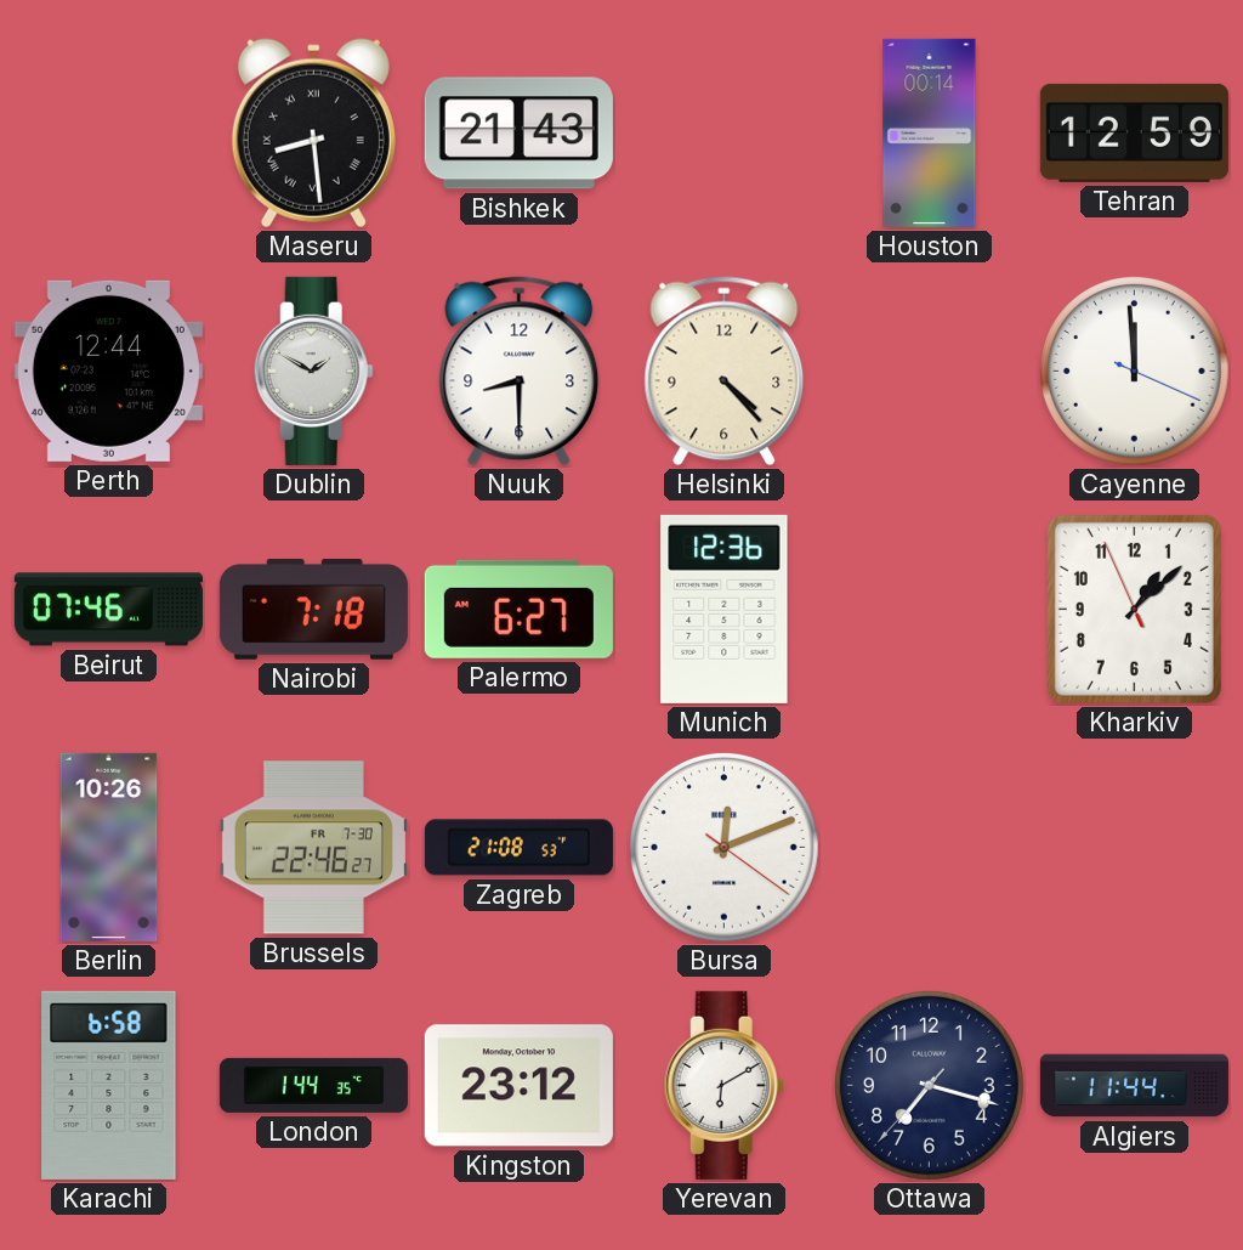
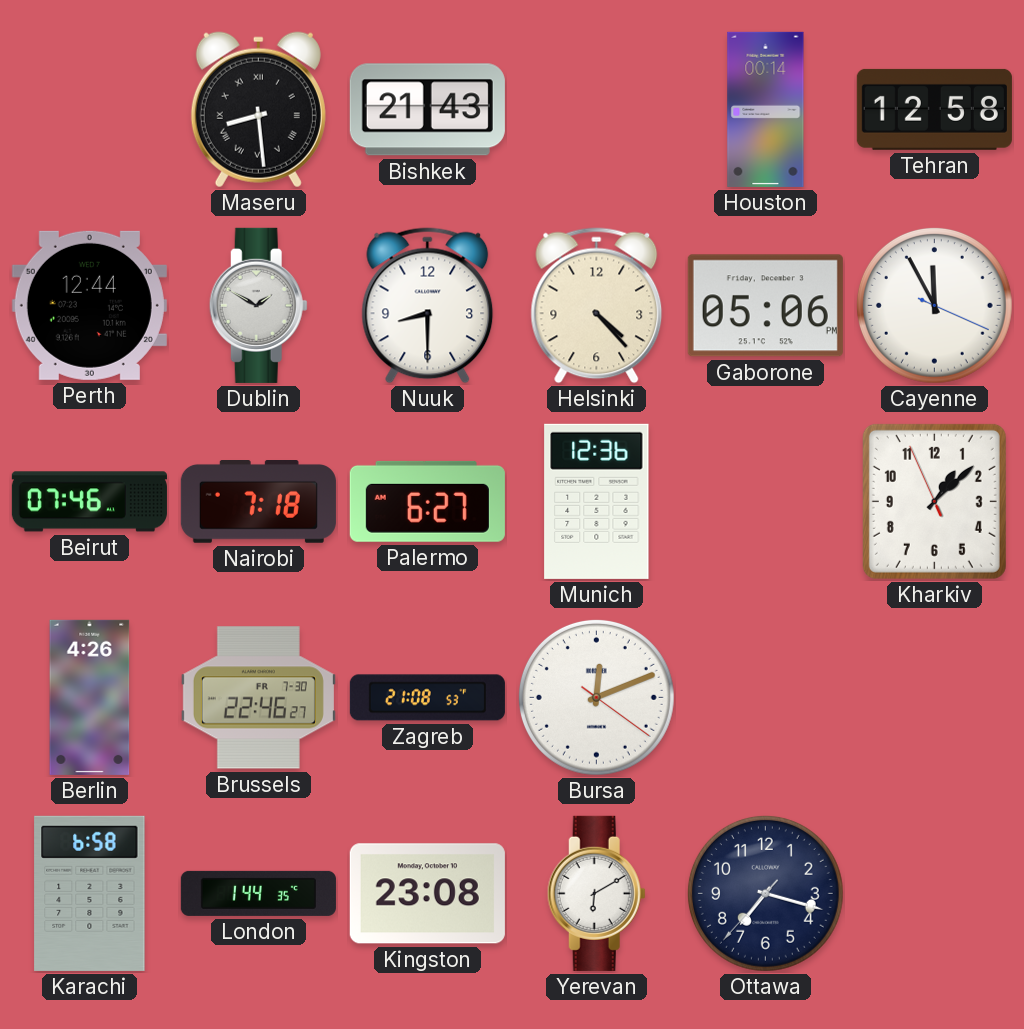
Tehran: 12:59 -> 12:58 (934, 109)
Gaborone: none -> 05:06 (765, 306)
Cayenne: 11:59 -> 11:55 (934, 305)
Berlin: 10:26 -> 4:26 (90, 697)
Kingston: 23:12 -> 23:08 (427, 894)
Algiers: 11:44 -> none (1134, 1086)
